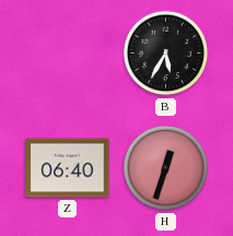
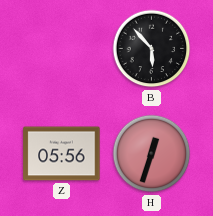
B: 5:35 -> 5:53 (152, 49)
Z: 06:40 -> 05:56 (62, 154)
